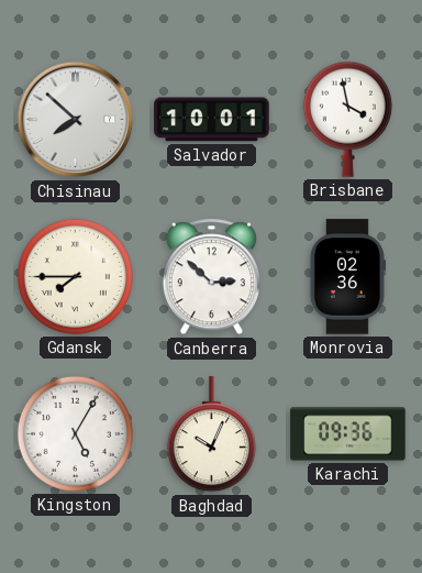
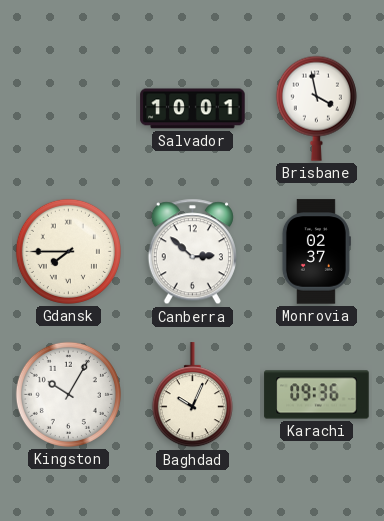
Chisinau: 7:52 -> none (76, 120)
Monrovia: 02:36 -> 02:37 (316, 252)
Kingston: 5:05 -> 10:05 (68, 394)
